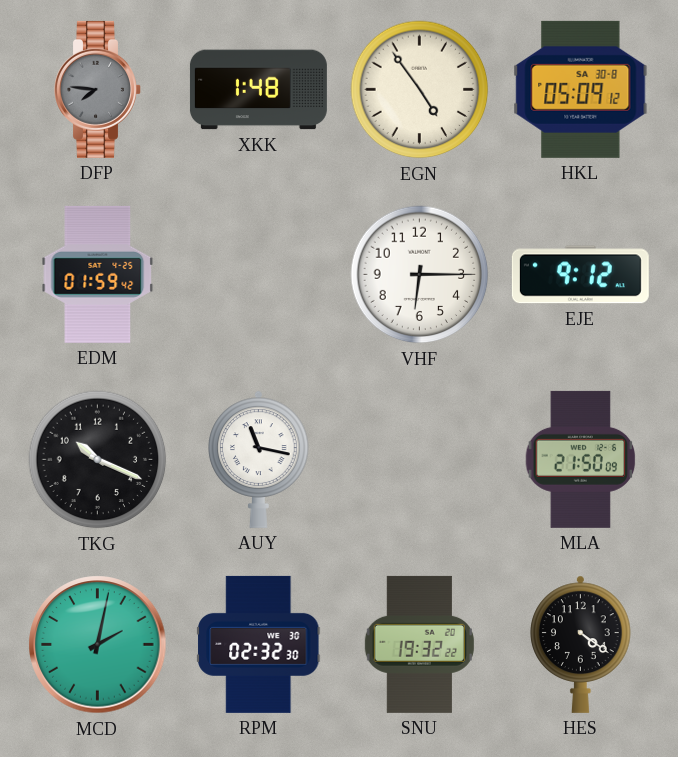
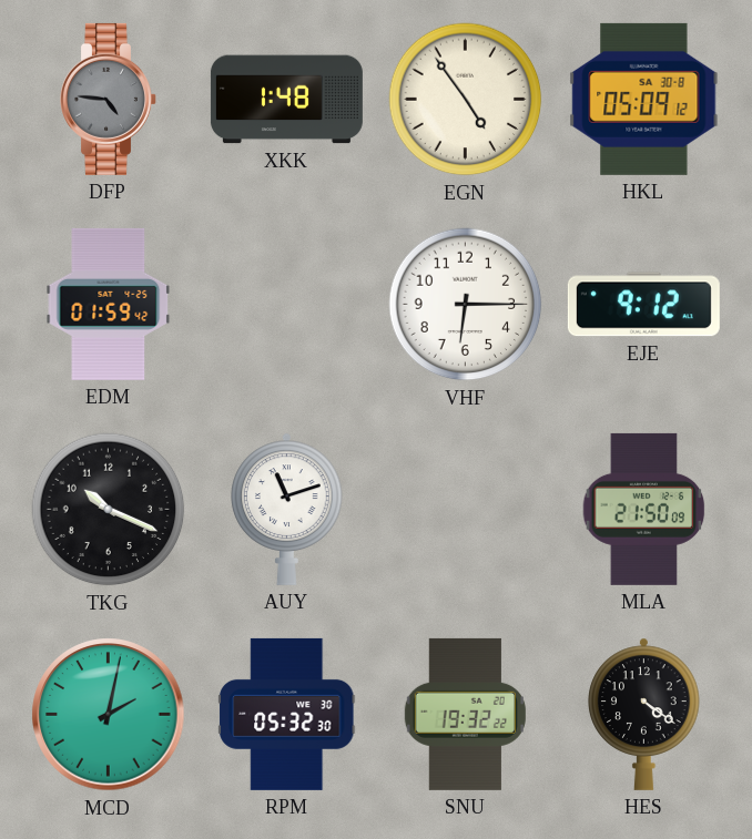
DFP: 7:46 -> 4:46 (109, 99)
AUY: 11:17 -> 11:12 (287, 509)
RPM: 02:32 -> 05:32 (287, 714)
